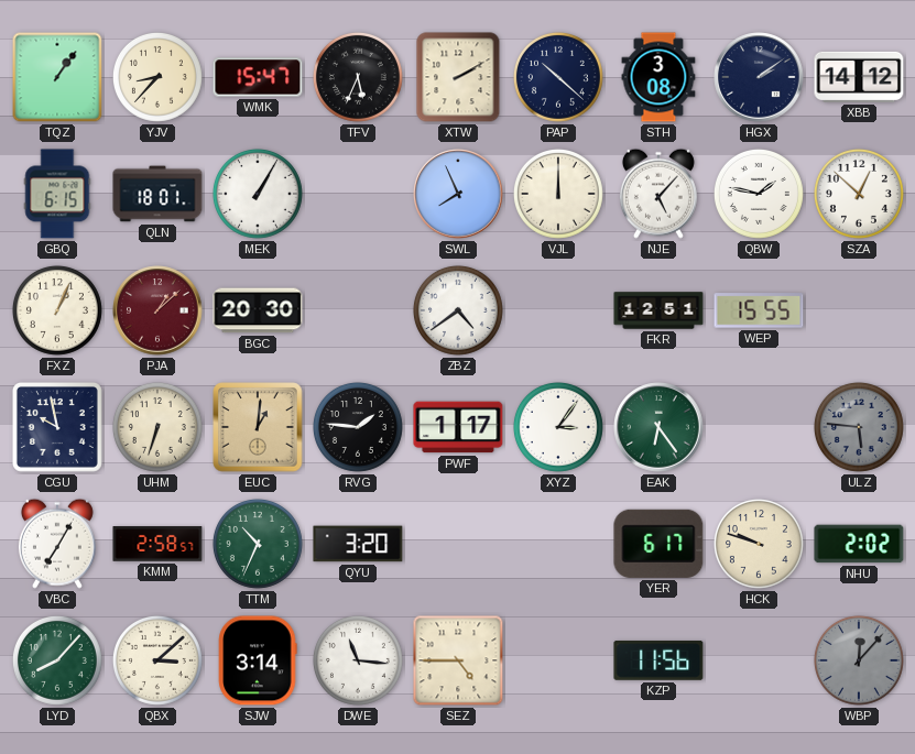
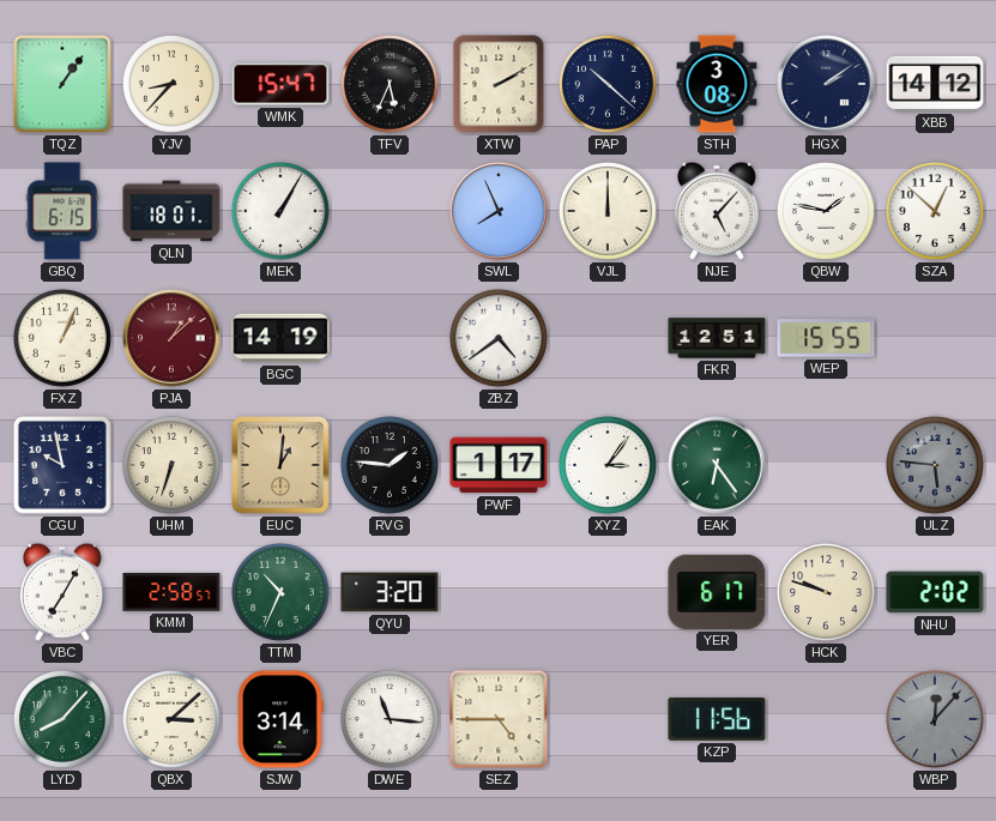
BGC: 20:30 -> 14:19 (280, 338)
